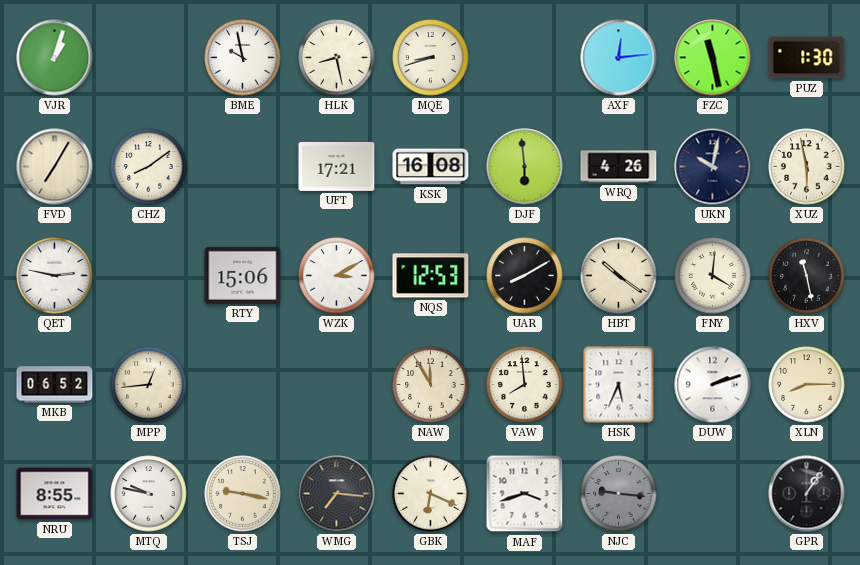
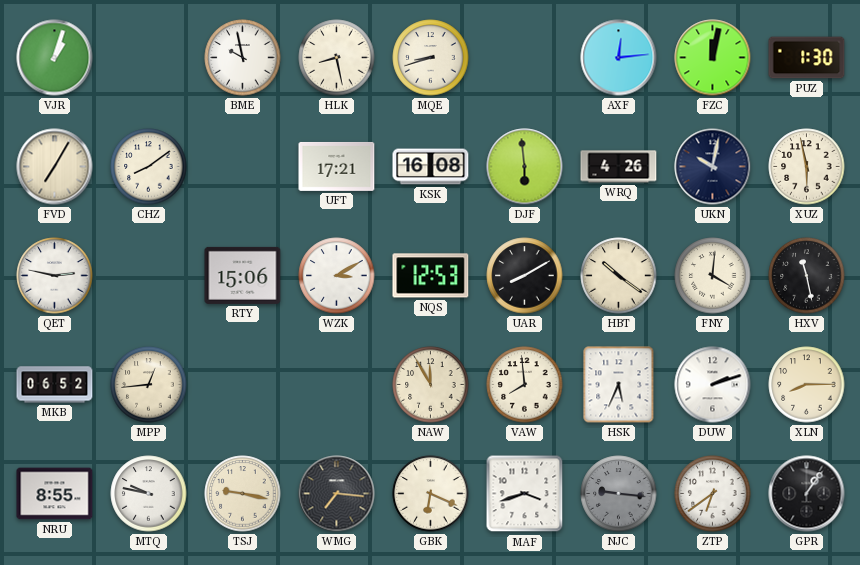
FZC: 11:28 -> 12:02 (713, 58)
ZTP: none -> 6:39 (713, 494)
